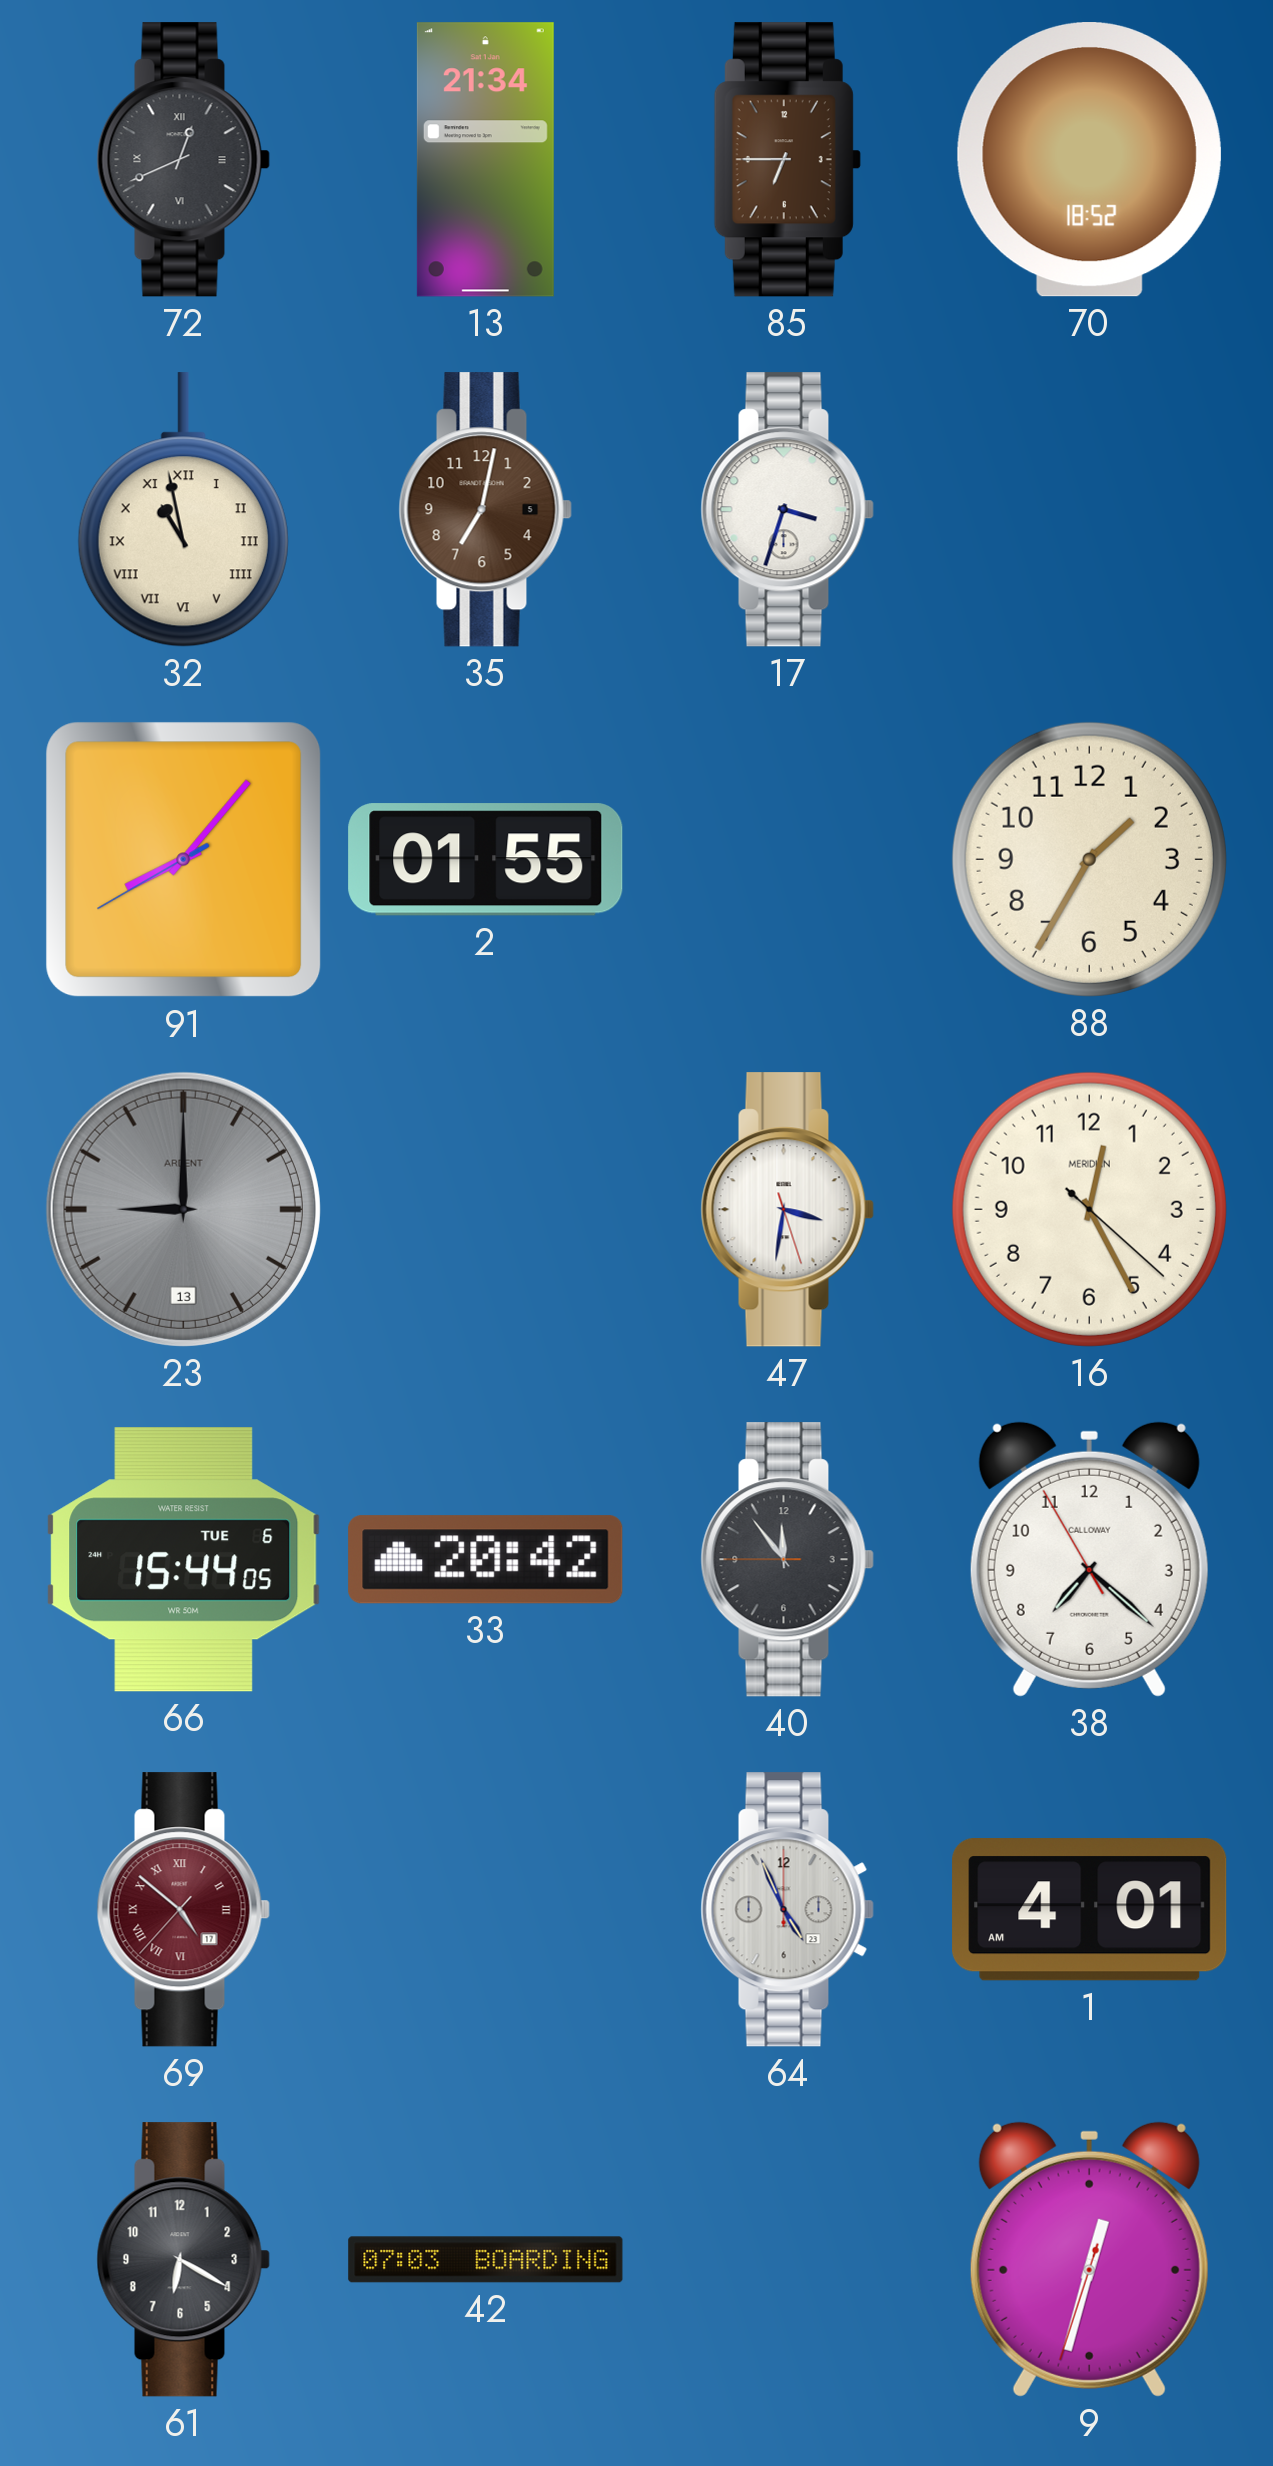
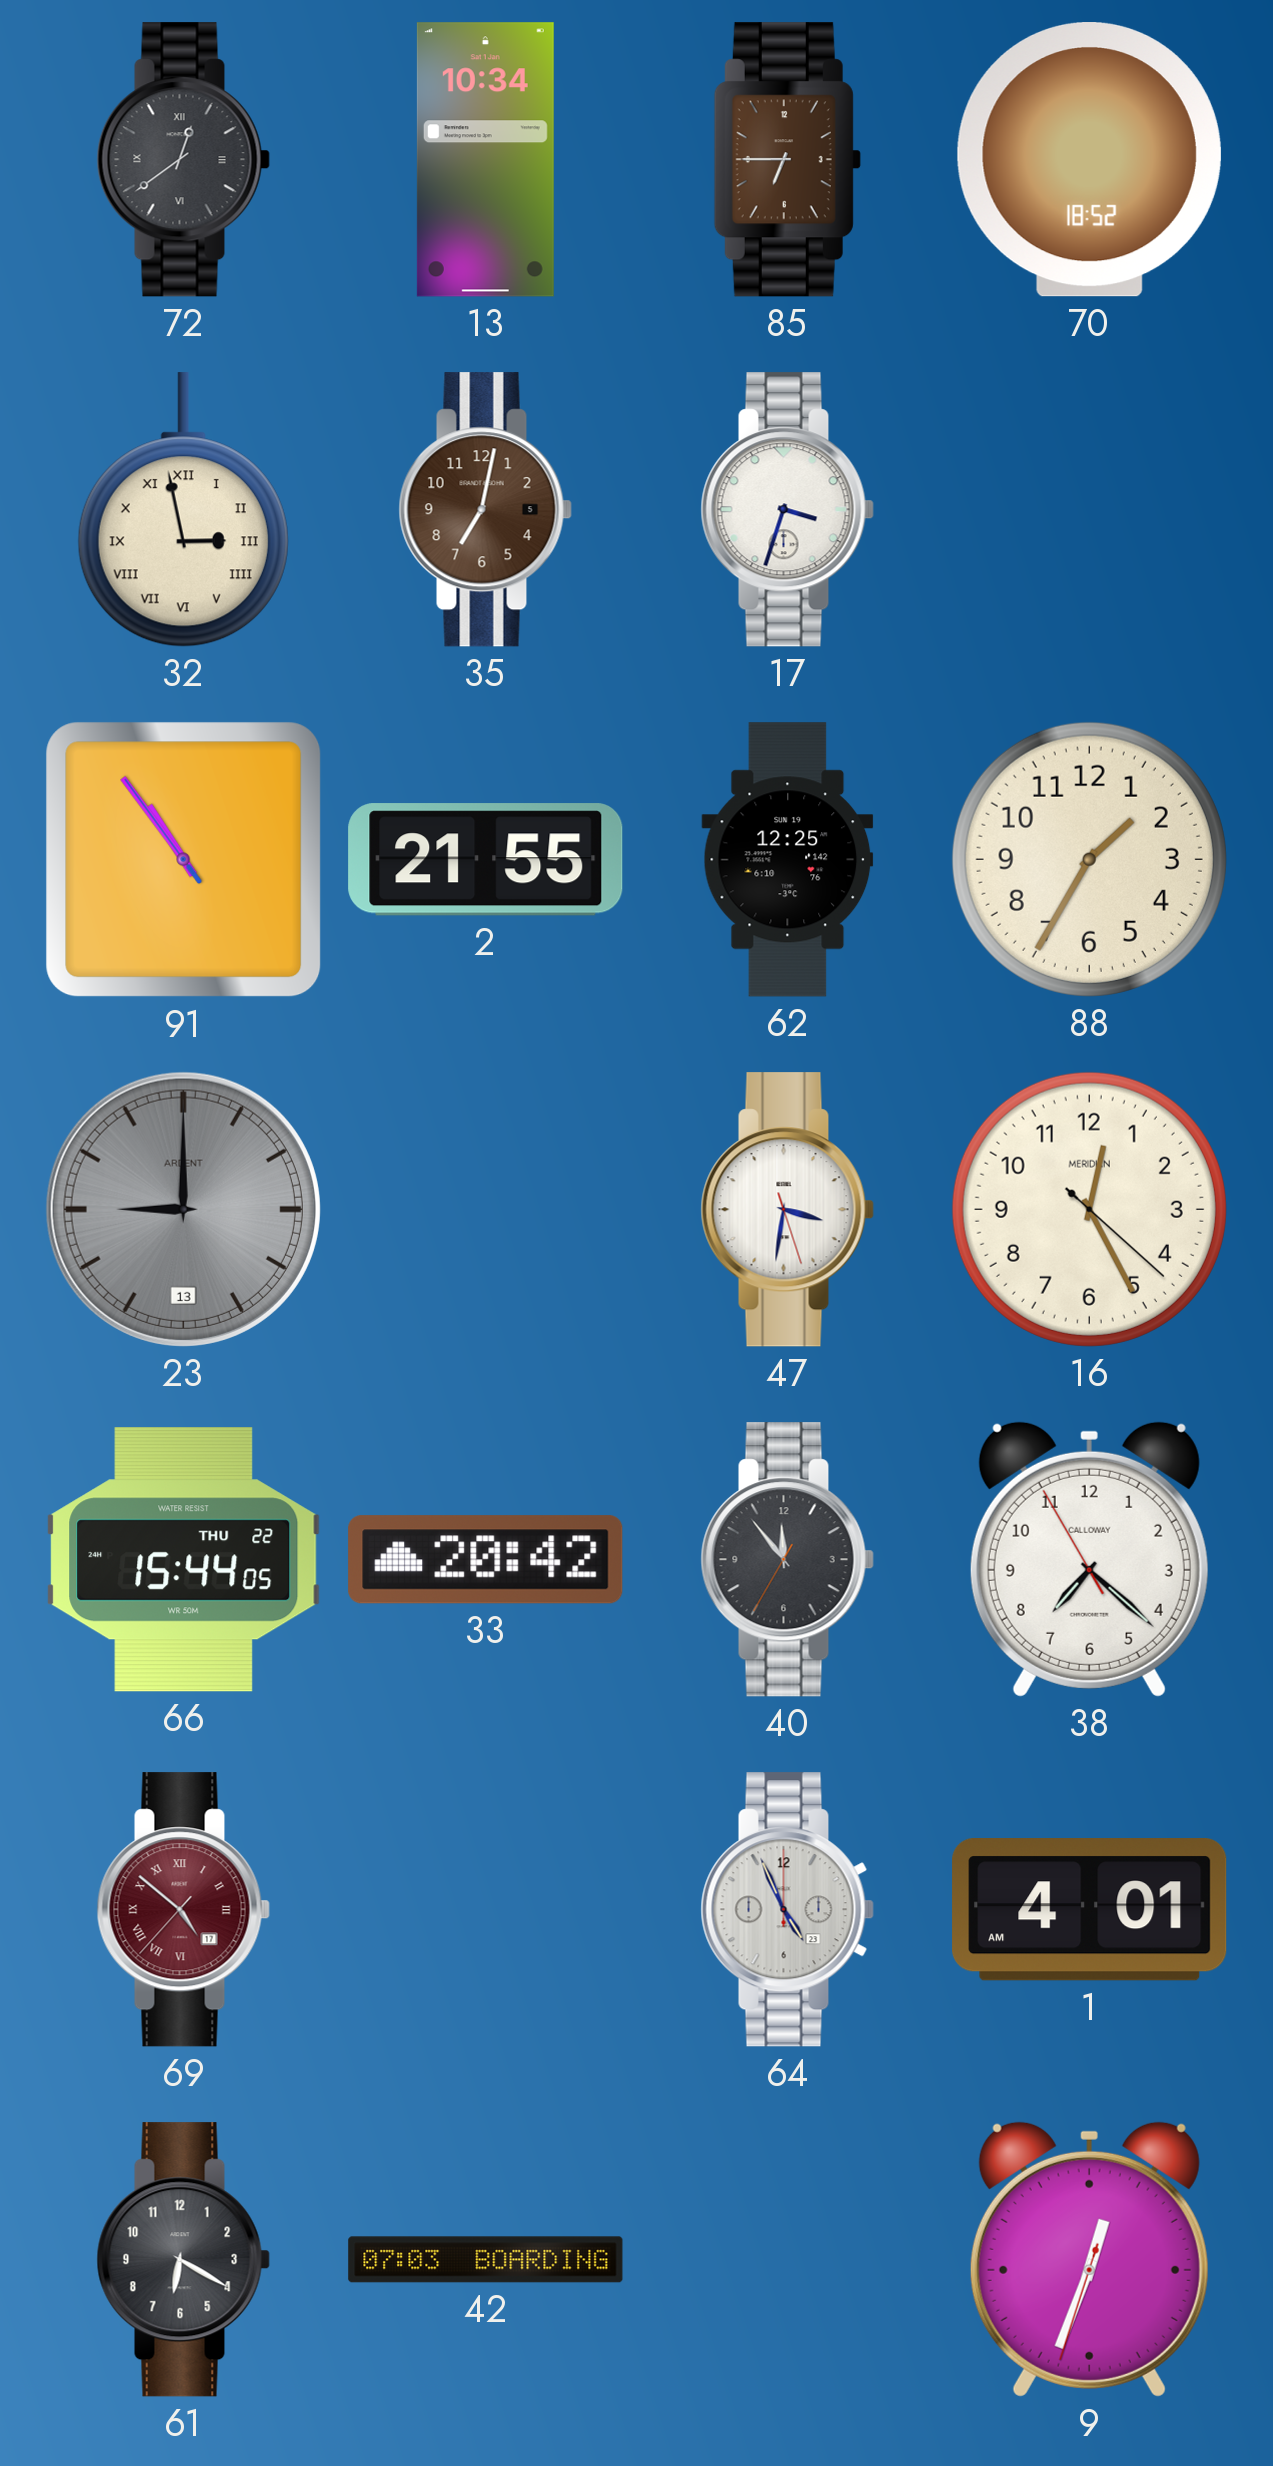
72: 12:41 -> 12:39 (183, 160)
13: 21:34 -> 10:34 (485, 160)
32: 10:58 -> 2:58 (183, 510)
91: 8:06 -> 10:53 (184, 860)
2: 01:55 -> 21:55 (486, 860)
62: none -> 12:25 (788, 860)
66 date: TUE 6 -> THU 22 (184, 1560)
40: 11:53:45 -> 11:53:35 (787, 1560)
9: 12:32 -> 12:33 (1089, 2259)
